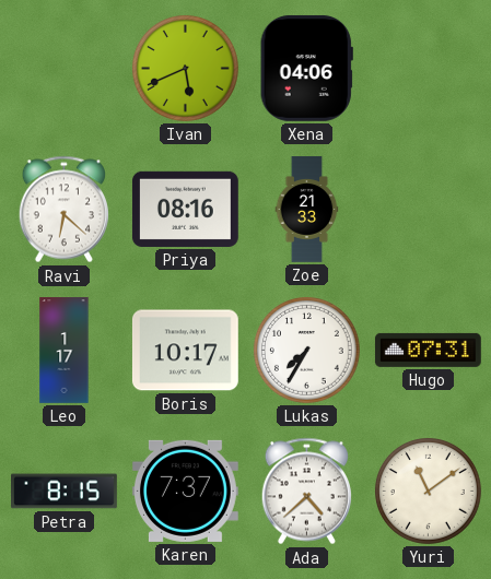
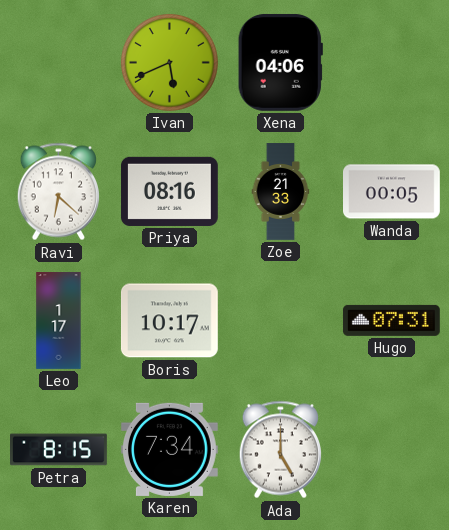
Wanda: none -> 00:05 (392, 192)
Lukas: 7:35 -> none (306, 350)
Karen: 7:37 -> 7:34 (169, 449)
Ada: 4:38 -> 5:00 (280, 450)
Yuri: 11:09 -> none (428, 491)
